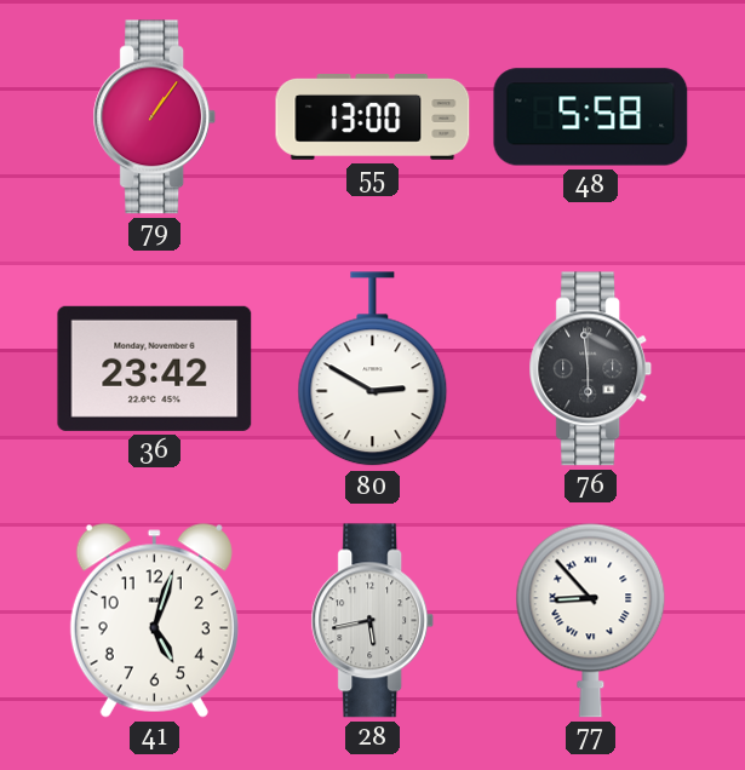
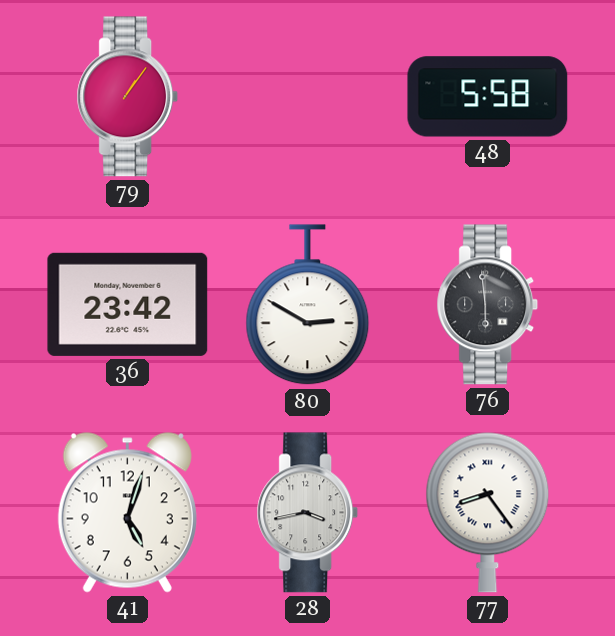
55: 13:00 -> none (373, 117)
28: 5:43 -> 3:43 (308, 513)
77: 8:53 -> 8:24 (488, 512)
